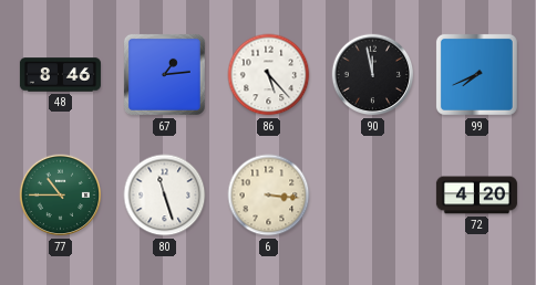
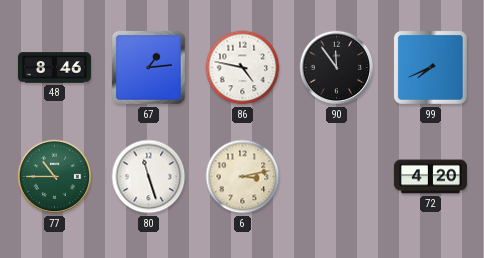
86: 5:23 -> 4:47 (243, 68)
90: 11:58 -> 11:54 (337, 68)
6: 3:16 -> 3:13 (243, 177)
